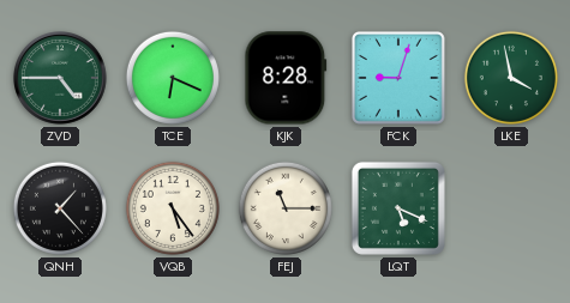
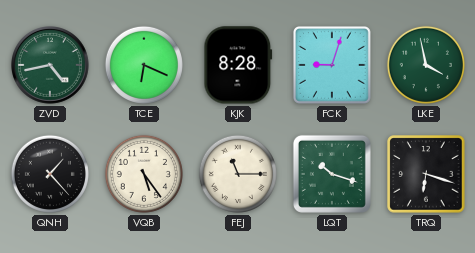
ZVD: 4:45 -> 4:43 (51, 66)
LQT: 5:19 -> 10:18 (332, 174)
TRQ: none -> 6:18 (426, 174)
